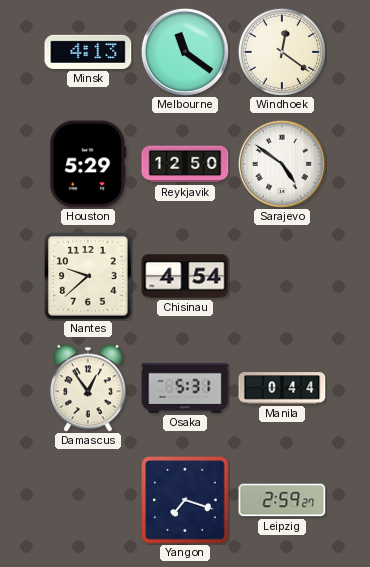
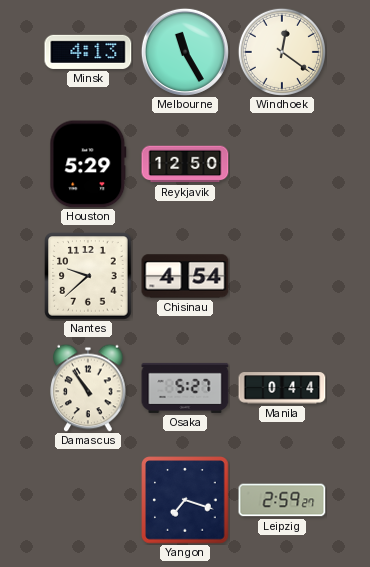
Melbourne: 11:21 -> 11:25 (185, 52)
Sarajevo: 4:51 -> none (282, 164)
Damascus: 12:54 -> 10:54 (88, 388)
Osaka: 5:31 -> 5:27 (185, 388)
